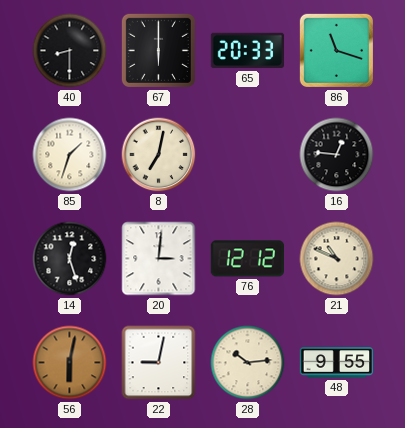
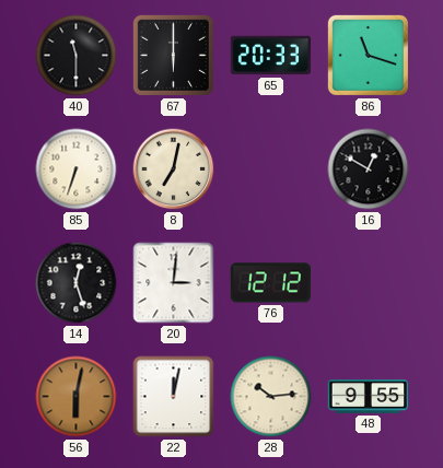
40: 8:30 -> 11:30 (77, 56)
85: 1:33 -> 6:33 (77, 169)
16: 12:46 -> 12:50 (369, 169)
21: 10:49 -> none (337, 259)
22: 9:02 -> 12:02 (174, 397)
